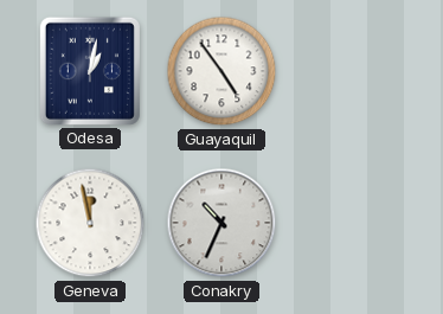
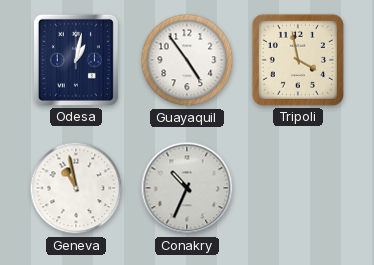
Tripoli: none -> 3:58 (298, 60)
Geneva: 11:58 -> 10:58 (76, 188)
